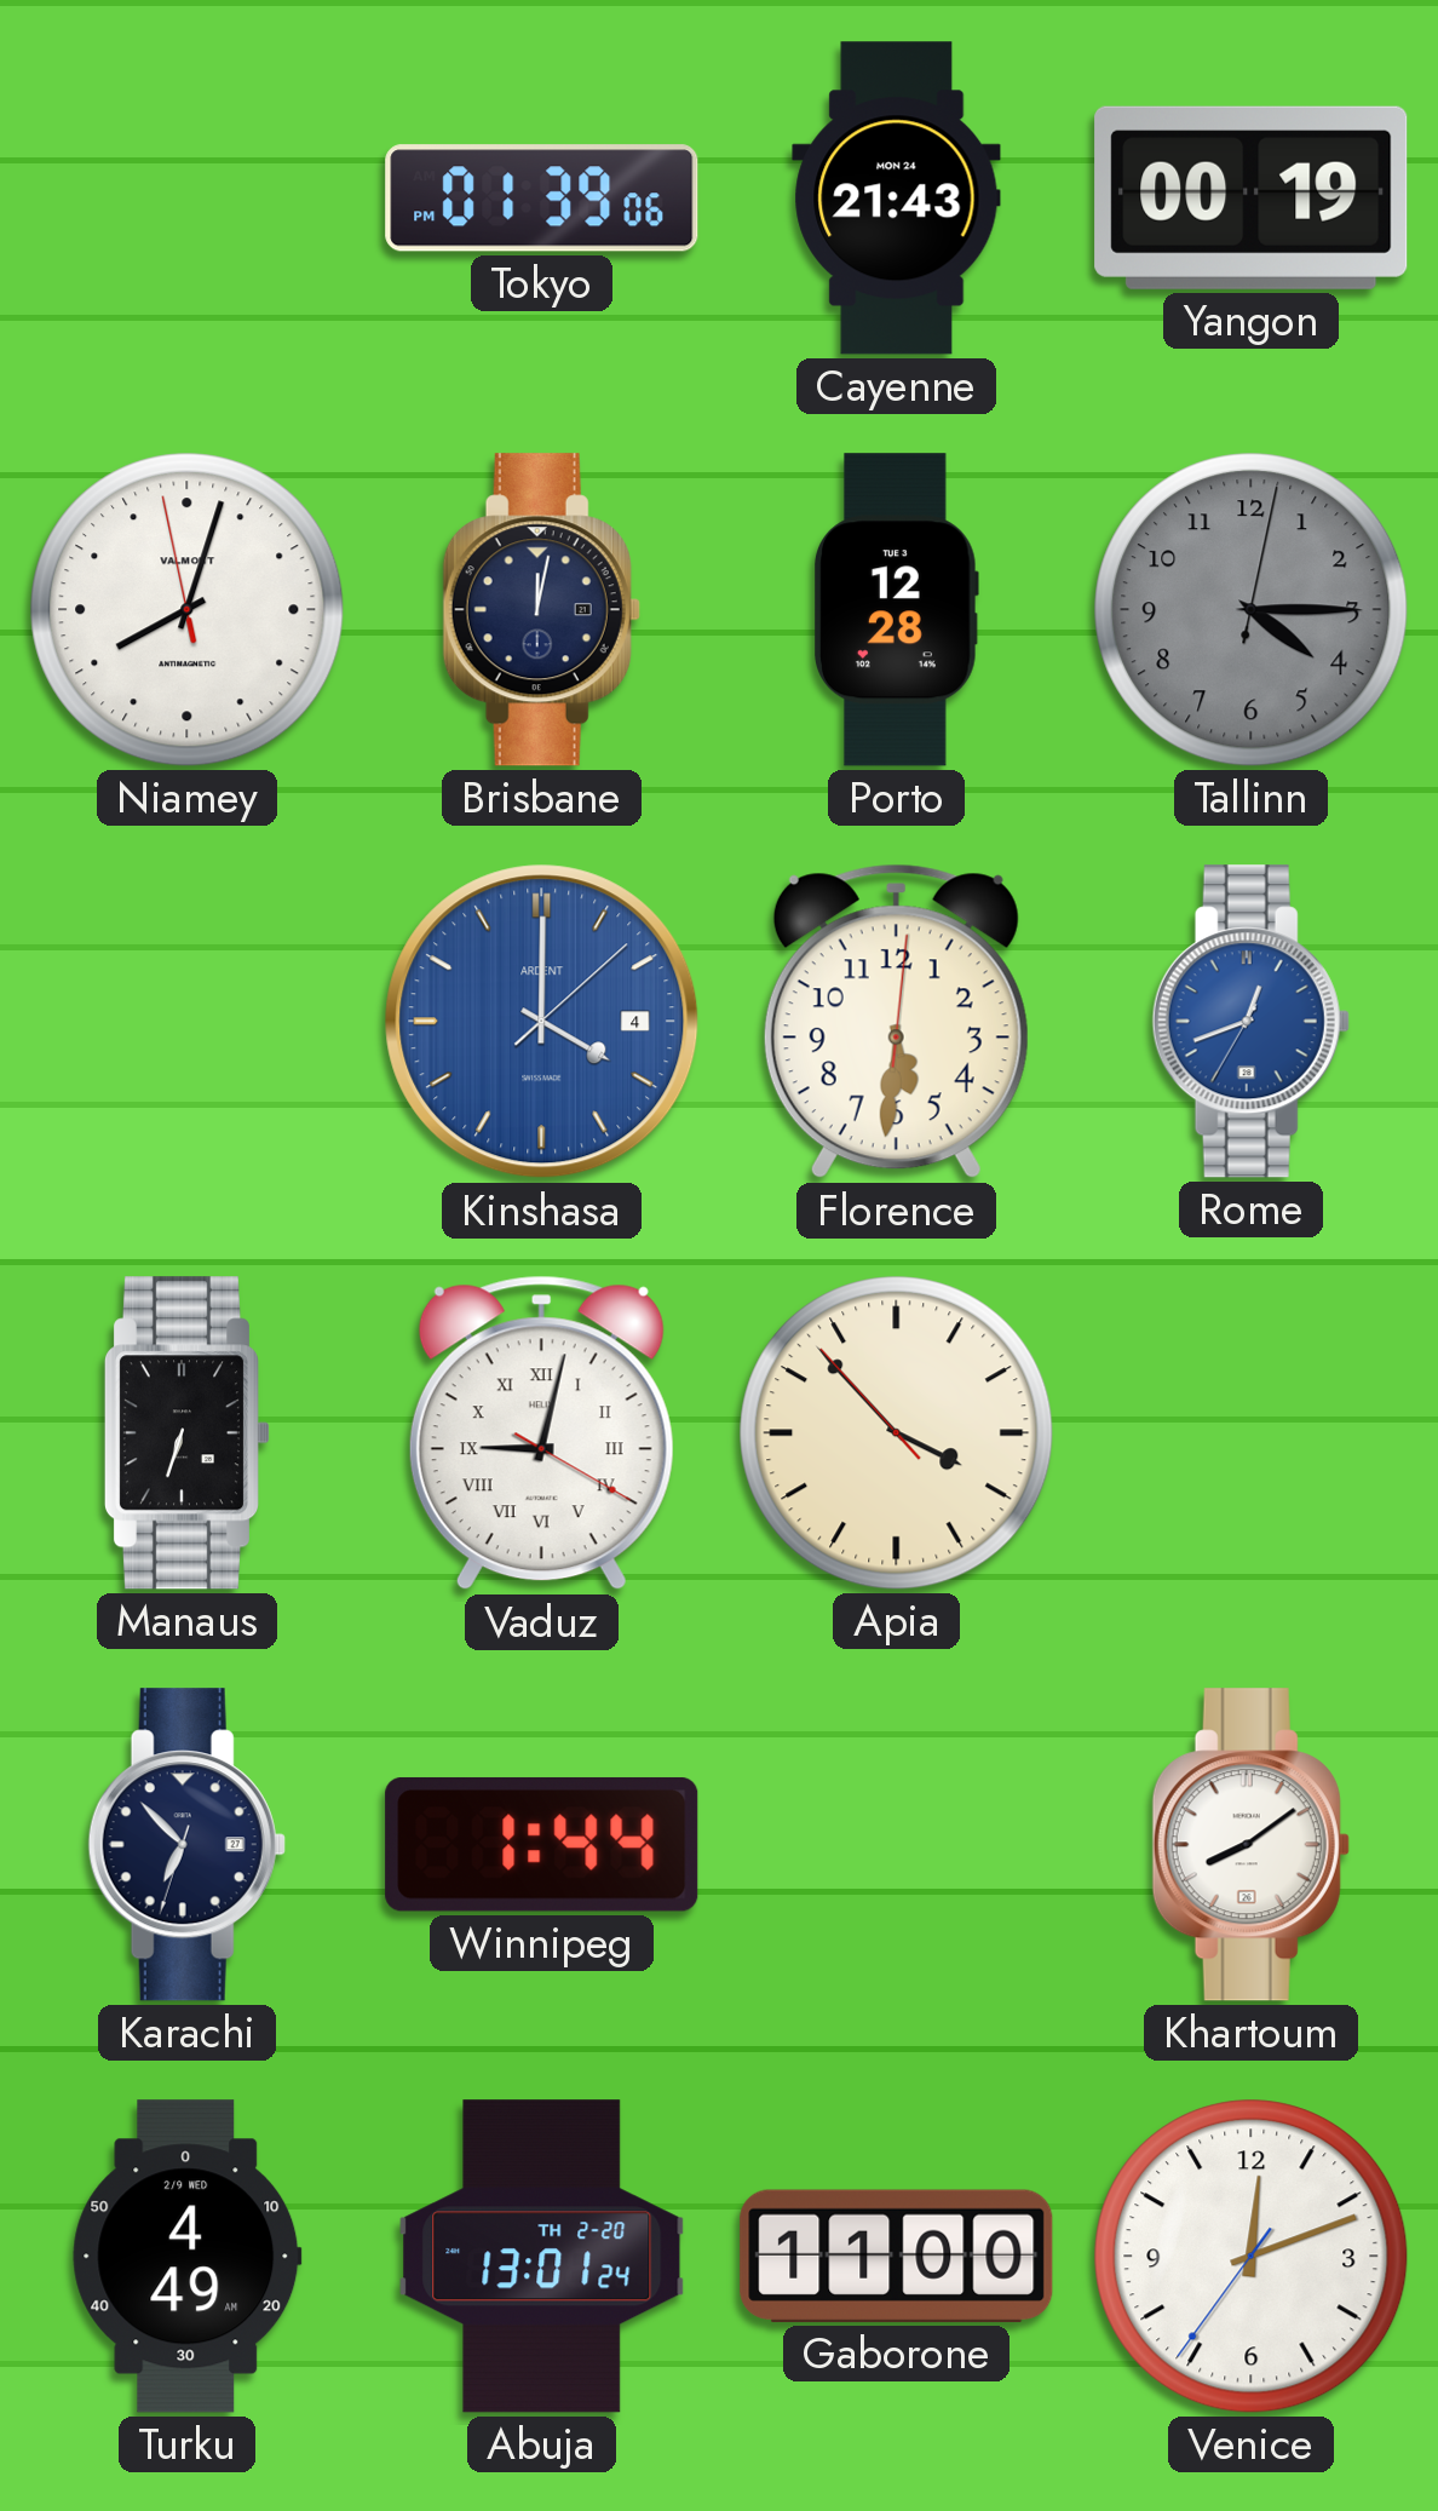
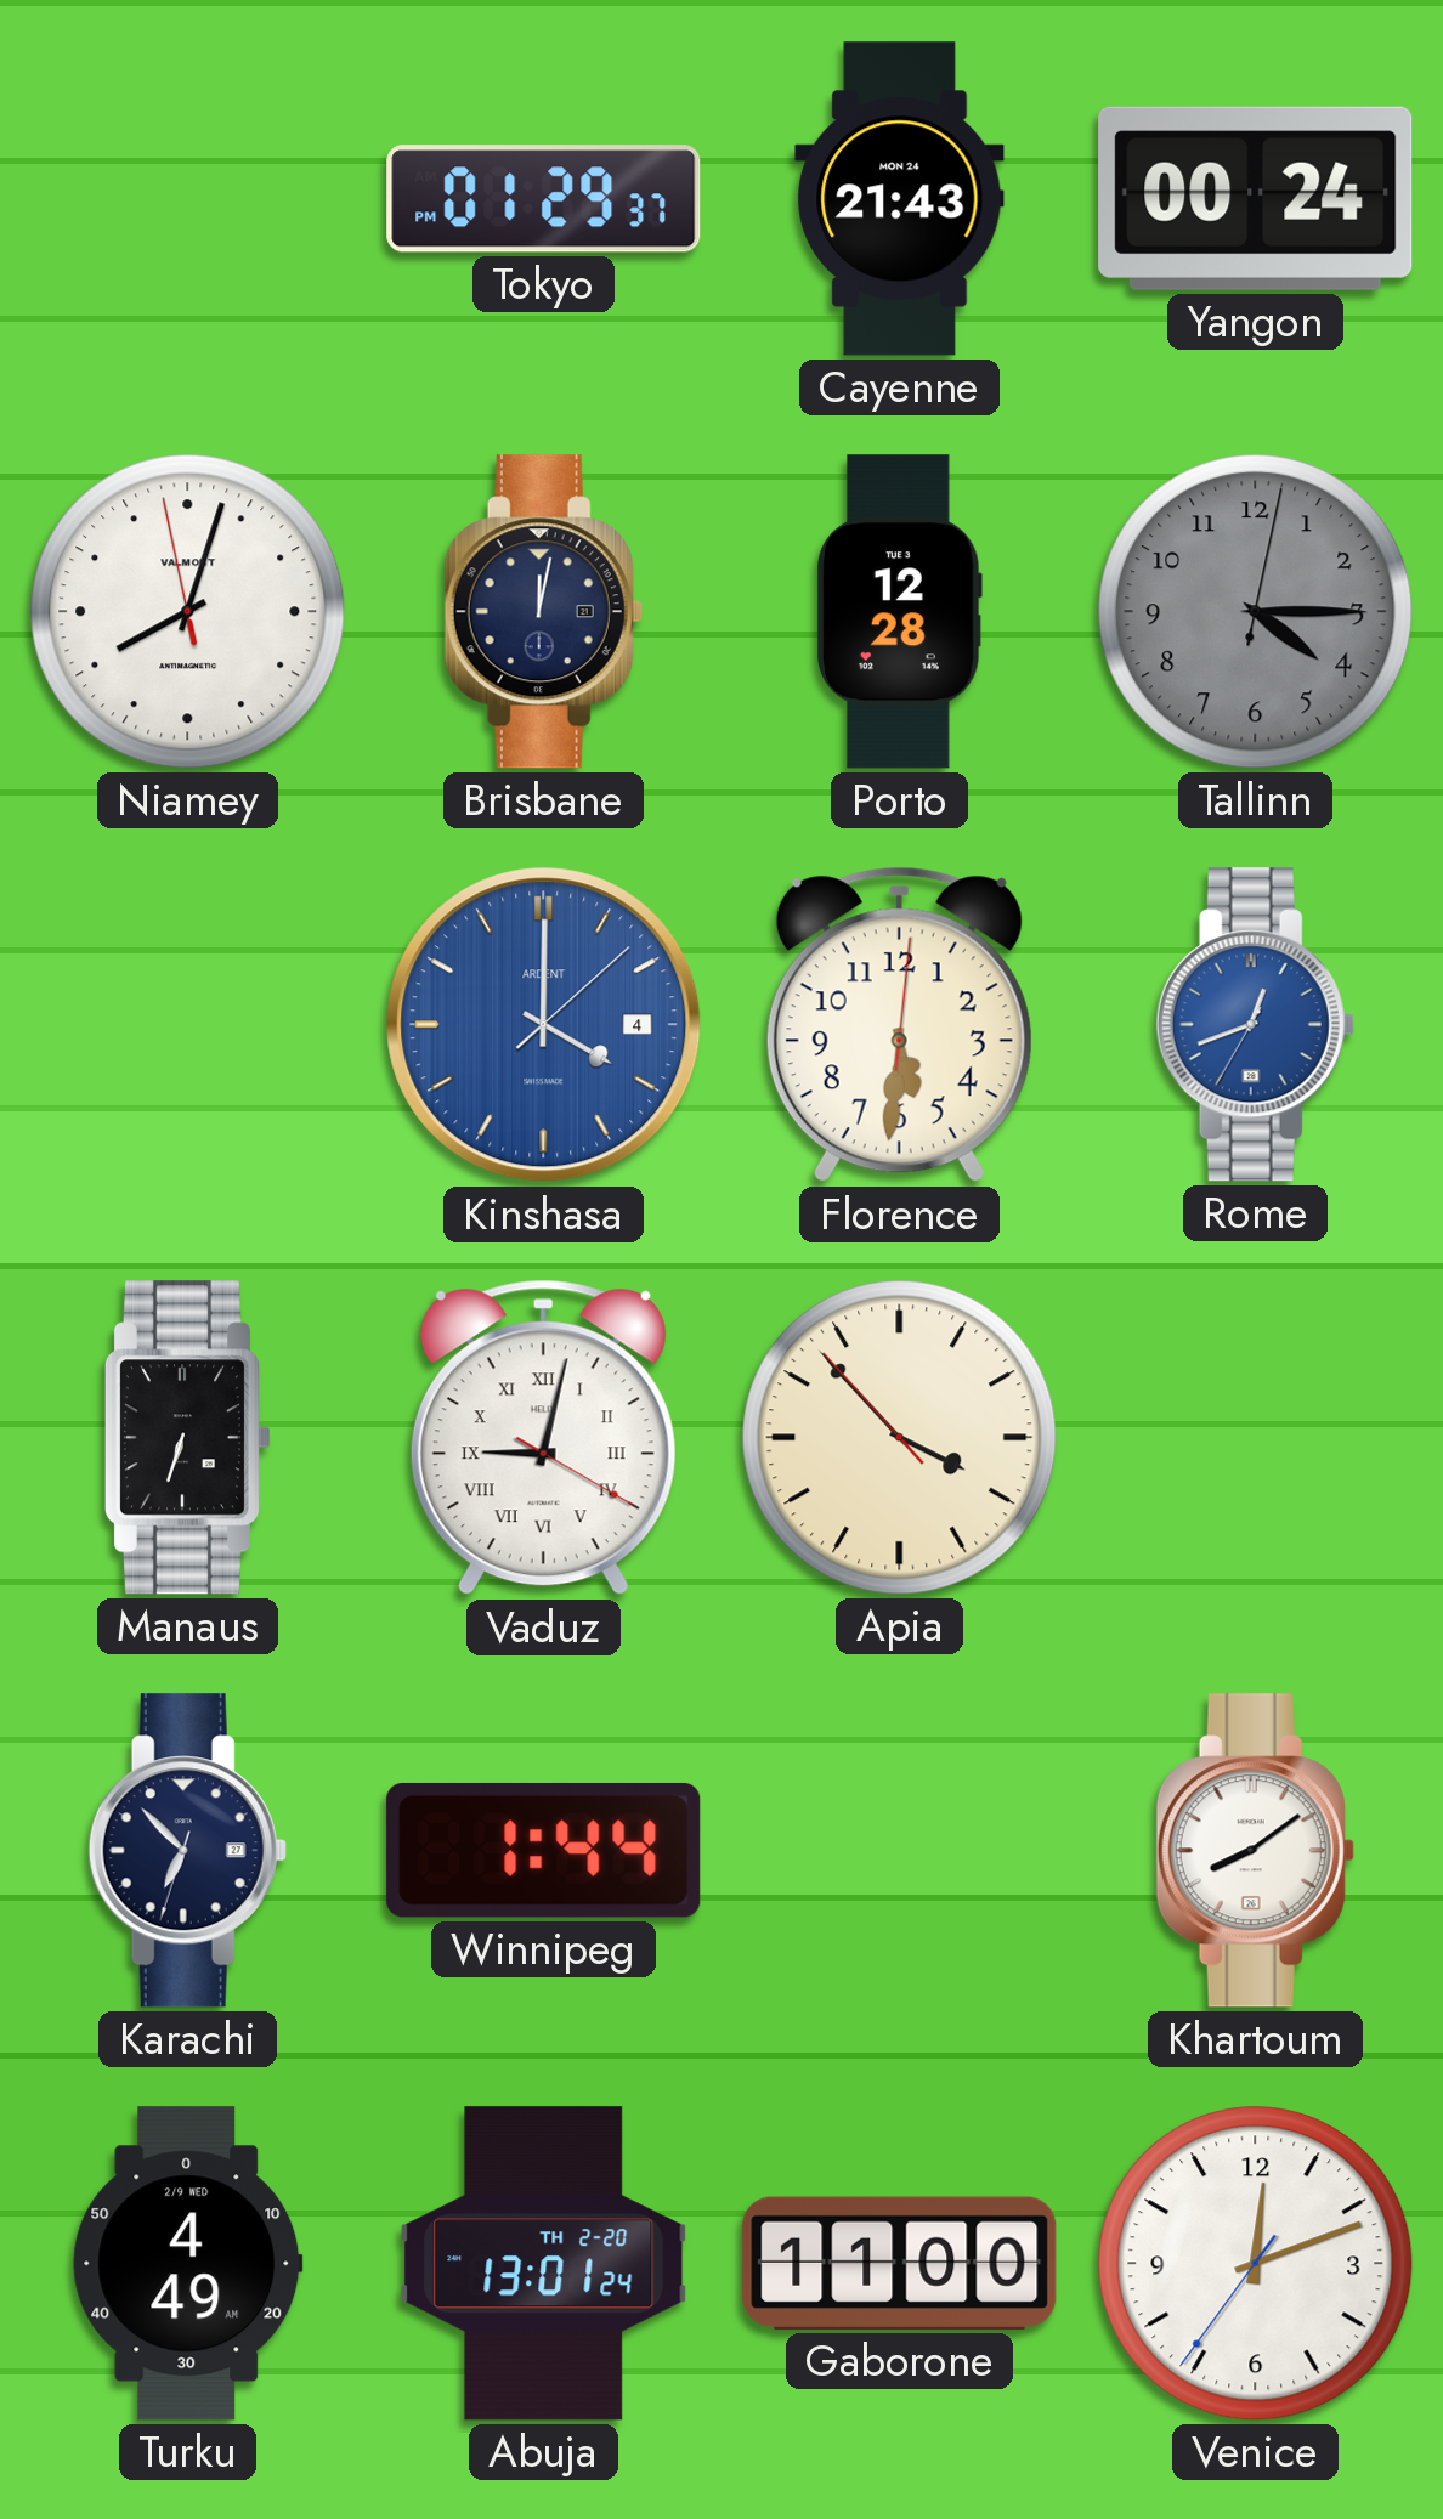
Tokyo: 01:39 -> 01:29 (544, 199)
Yangon: 00:19 -> 00:24 (1256, 198)
